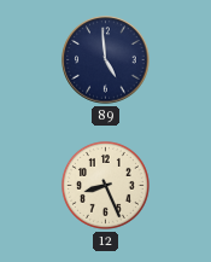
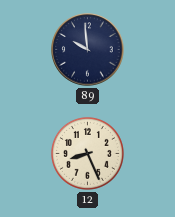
89: 4:59 -> 9:59 (88, 50)
